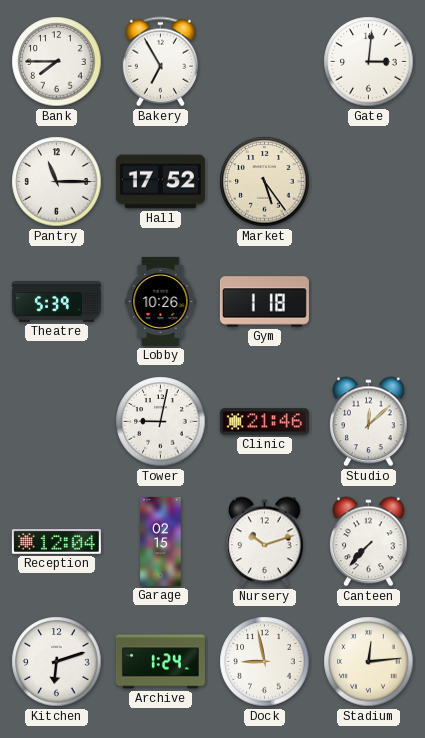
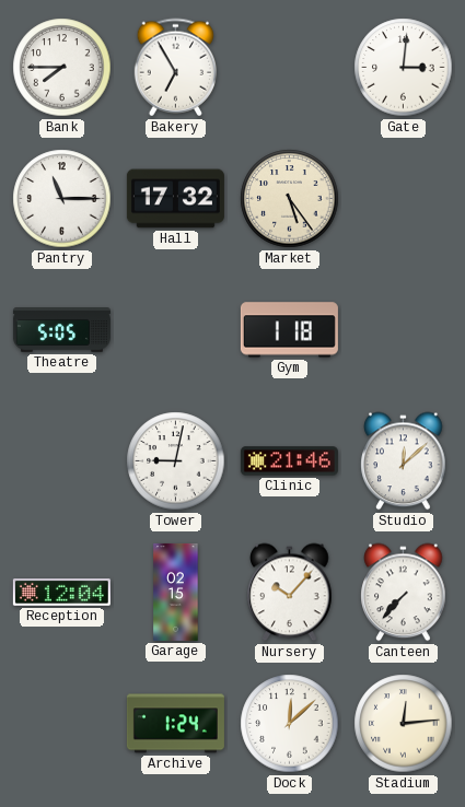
Hall: 17:52 -> 17:32 (175, 199)
Theatre: 5:39 -> 5:05 (61, 330)
Lobby: 10:26 -> none (161, 301)
Nursery: 10:12 -> 10:07 (290, 593)
Kitchen: 6:12 -> none (57, 662)
Dock: 8:58 -> 12:08 (290, 724)
